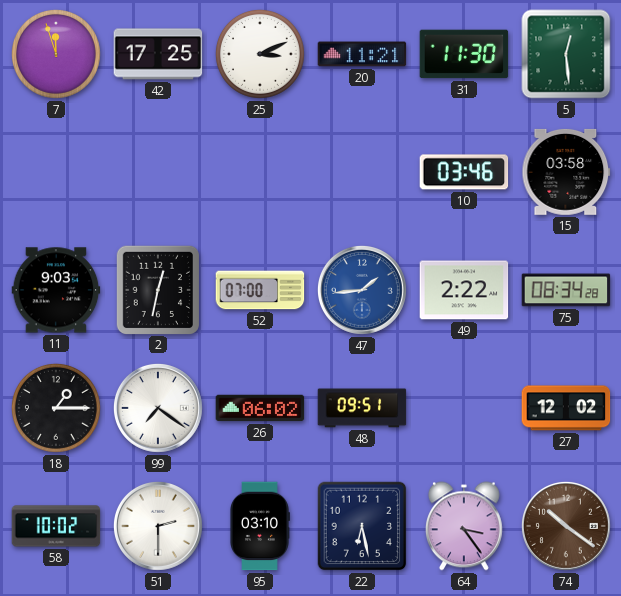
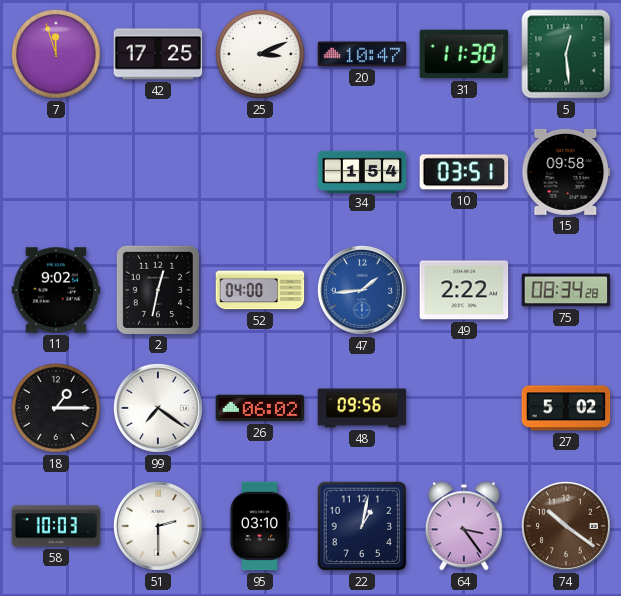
20: 11:21 -> 10:47 (362, 54)
34: none -> 1:54 (362, 171)
10: 03:46 -> 03:51 (464, 172)
15: 03:58 -> 09:58 (566, 172)
11: 9:03 -> 9:02 (56, 290)
52: 07:00 -> 04:00 (260, 290)
48: 09:51 -> 09:56 (362, 408)
27: 12:02 -> 5:02 (566, 408)
58: 10:02 -> 10:03 (56, 526)
22: 6:28 -> 1:02 (362, 526)
